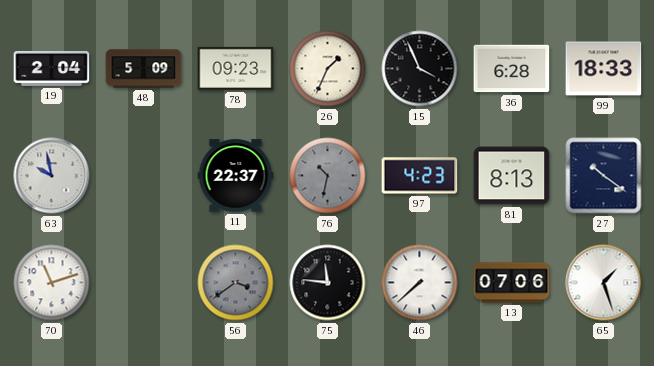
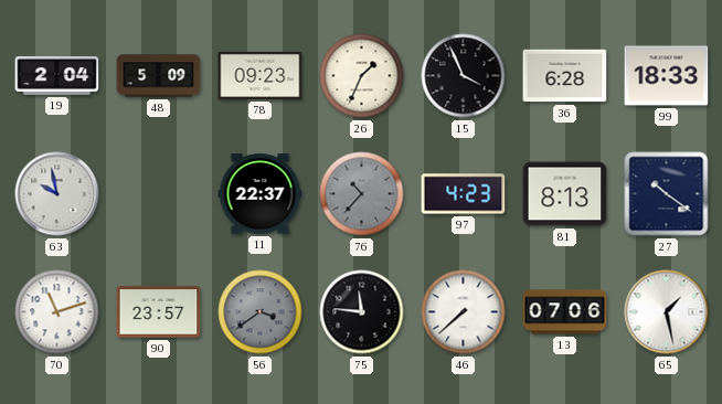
76: 10:32 -> 10:37 (362, 194)
90: none -> 23:57 (159, 312)
65: 1:27 -> 1:28 (667, 312)
